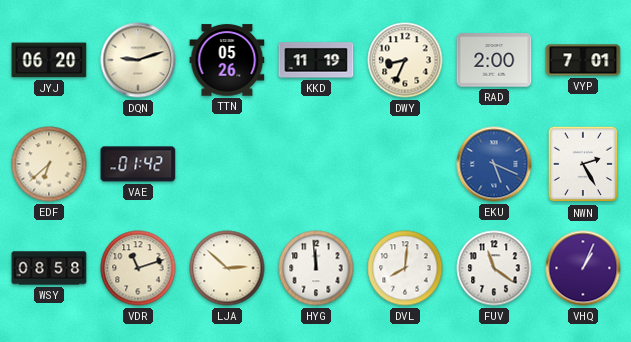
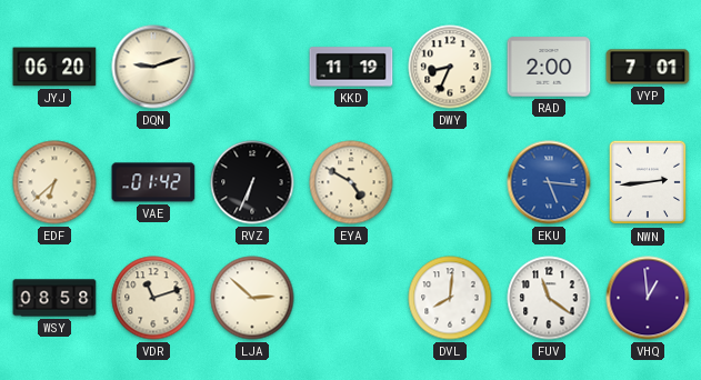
TTN: 05:26 -> none (227, 60)
RVZ: none -> 6:34 (252, 182)
EYA: none -> 4:50 (351, 182)
EKU: 5:19 -> 5:16 (549, 182)
NWN: 2:25 -> 2:44 (648, 182)
HYG: 11:59 -> none (316, 268)
VHQ: 1:04 -> 12:59 (648, 298)
